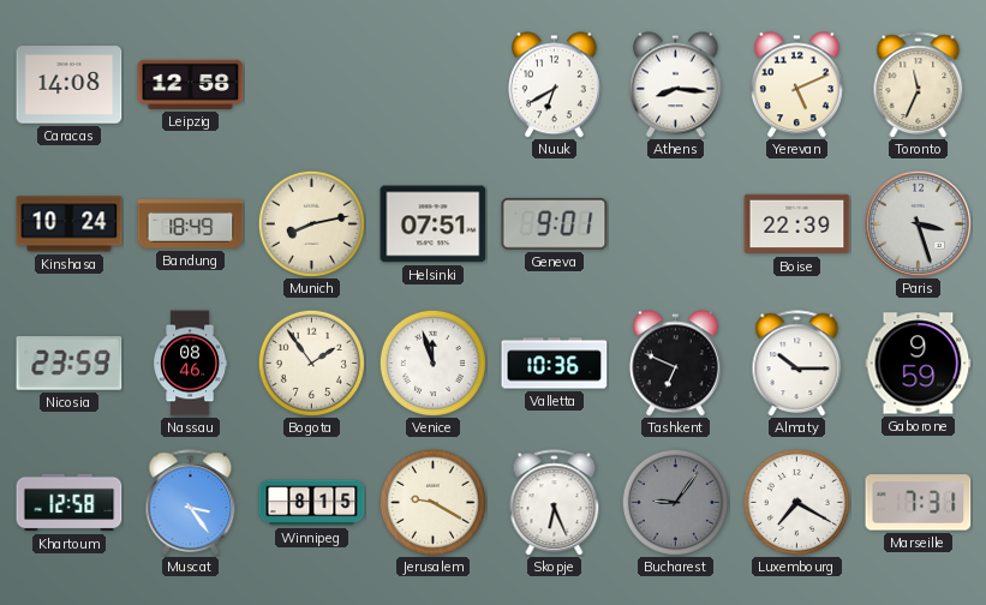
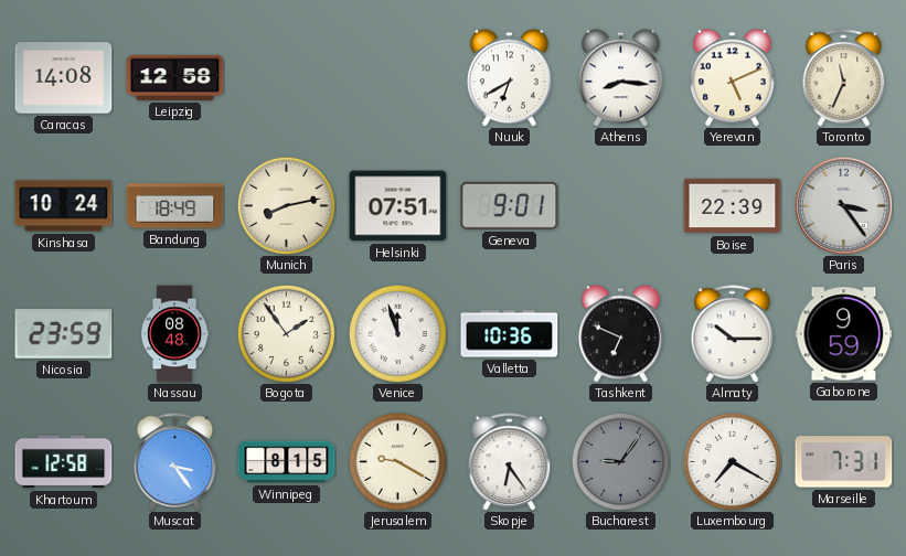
Paris: 3:27 -> 3:24 (843, 205)
Nassau: 08:46 -> 08:48 (175, 334)
Skopje: 6:26 -> 6:24 (510, 462)
